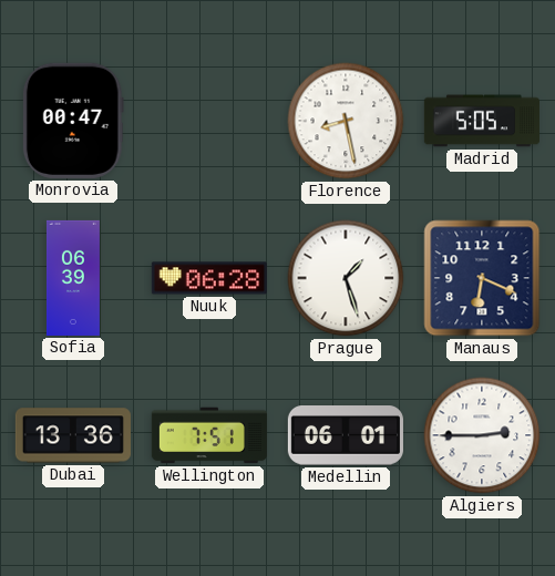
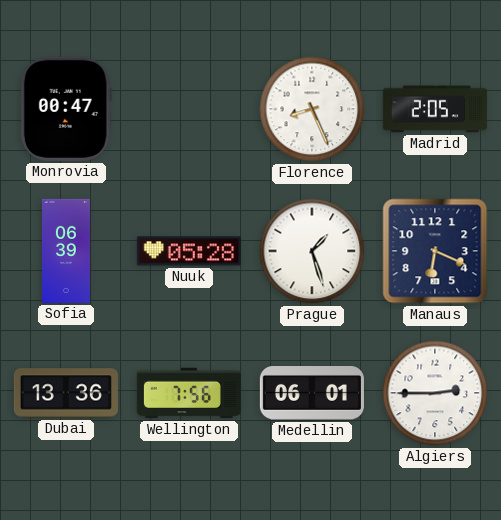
Florence: 8:28 -> 8:26 (312, 109)
Madrid: 5:05 -> 2:05 (435, 109)
Nuuk: 06:28 -> 05:28 (189, 251)
Wellington: 7:51 -> 7:56 (189, 393)
